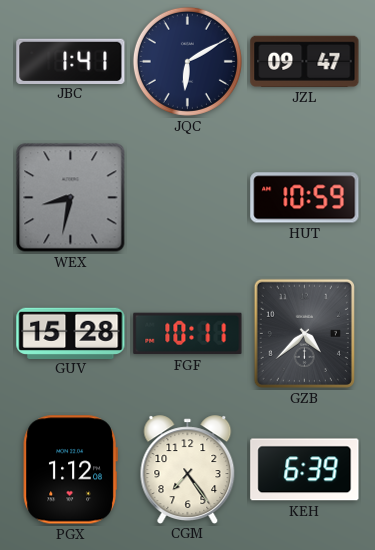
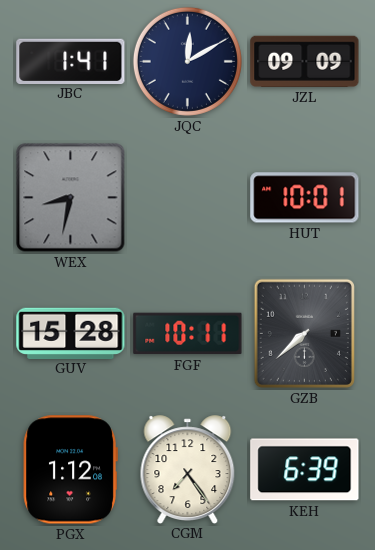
JQC: 6:10 -> 12:10 (187, 61)
JZL: 09:47 -> 09:09 (305, 61)
HUT: 10:59 -> 10:01 (305, 198)
GZB: 4:38 -> 7:38 (304, 333)
